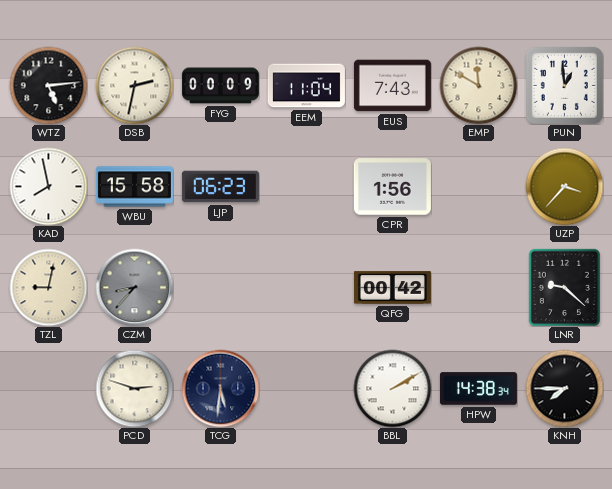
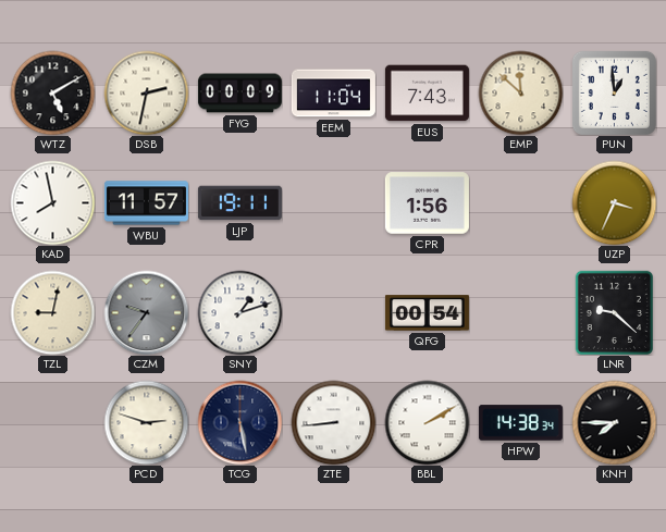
WTZ: 5:14 -> 5:10 (52, 92)
EMP: 11:50 -> 11:52 (520, 92)
WBU: 15:58 -> 11:57 (146, 203)
LJP: 06:23 -> 19:11 (239, 203)
UZP: 3:37 -> 3:34 (614, 202)
CZM: 8:37 -> 9:36 (146, 312)
SNY: none -> 1:12 (239, 312)
QFG: 00:42 -> 00:54 (427, 313)
TCG: 5:31 -> 5:28 (239, 422)
ZTE: none -> 8:44 (333, 422)
